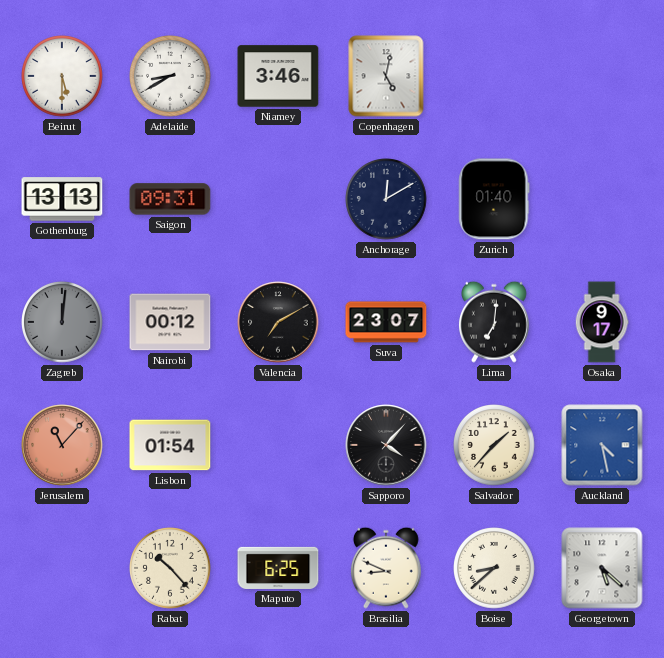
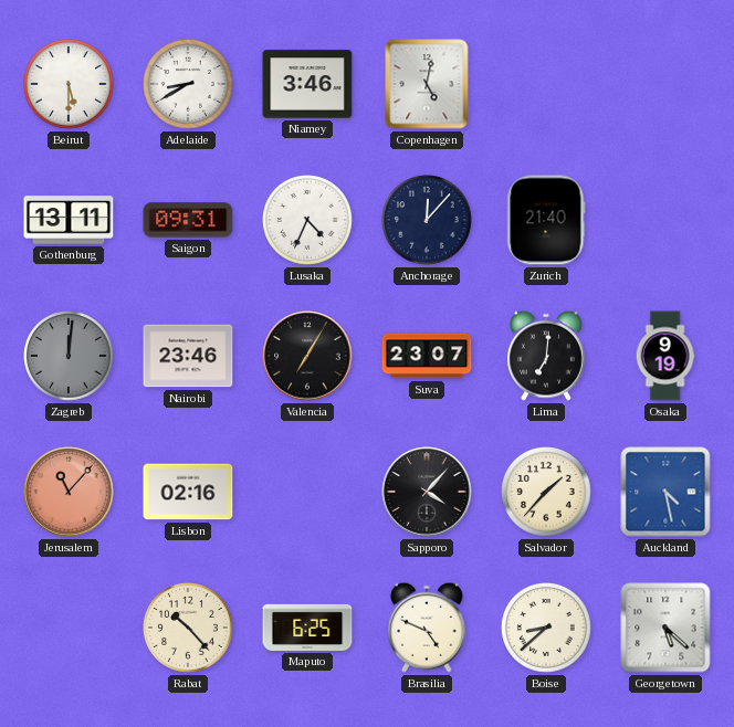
Gothenburg: 13:13 -> 13:11 (69, 220)
Lusaka: none -> 4:34 (308, 221)
Anchorage: 12:10 -> 12:07 (428, 221)
Zurich: 01:40 -> 21:40 (546, 220)
Nairobi: 00:12 -> 23:46 (188, 356)
Valencia: 7:10 -> 7:05 (307, 356)
Osaka: 9:17 -> 9:19 (665, 356)
Lisbon: 01:54 -> 02:16 (188, 492)
Brasilia: 8:49 -> 4:49 (427, 628)
